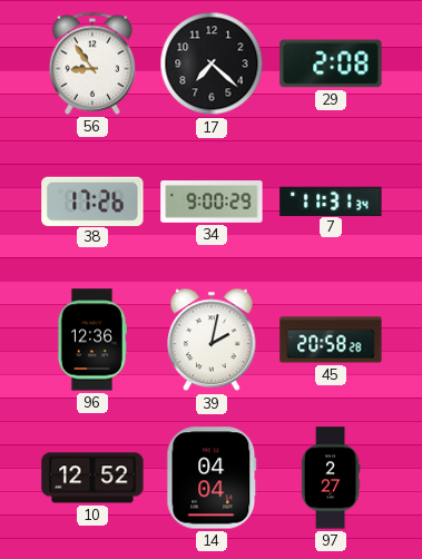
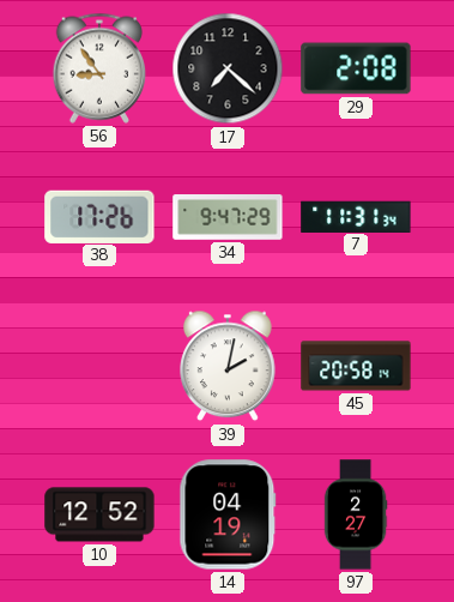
34: 9:00 -> 9:47 (228, 218)
96: 12:36 -> none (91, 340)
45: 20:58:28 -> 20:58:14 (356, 366)
14: 04:04 -> 04:19 (228, 514)
